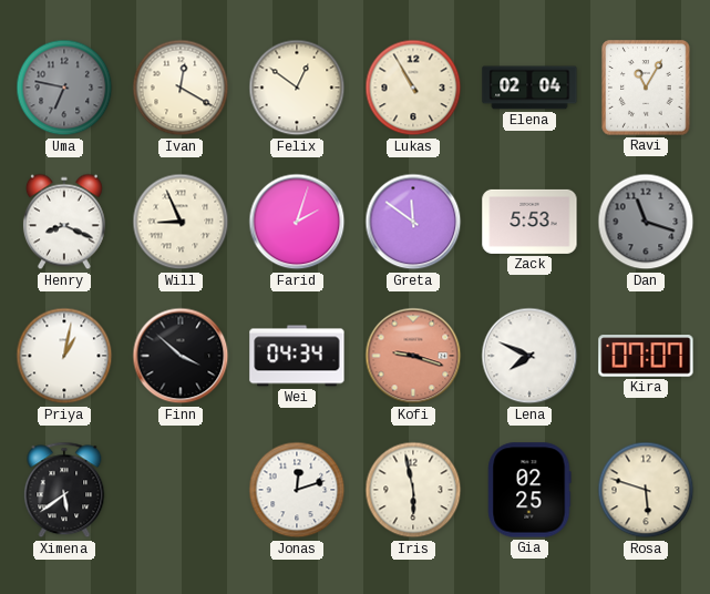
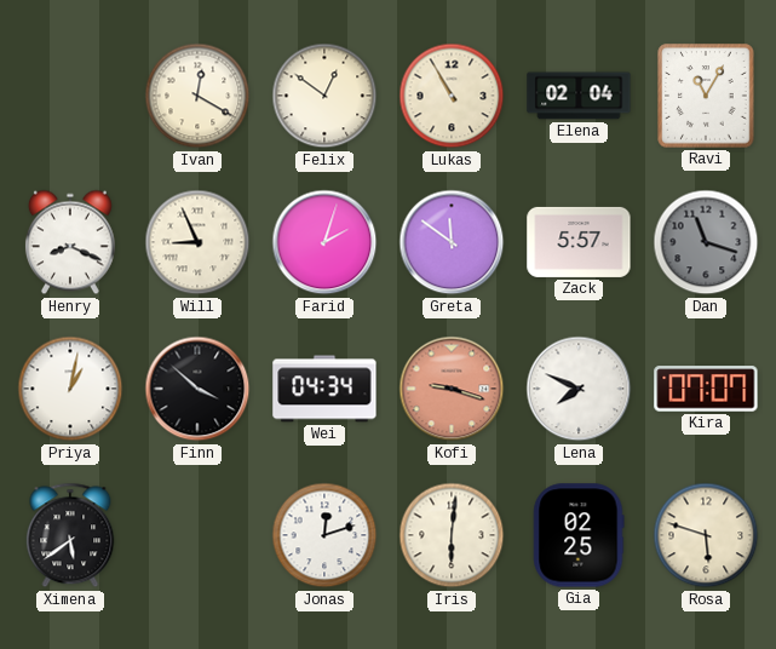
Uma: 6:47 -> none (64, 88)
Zack: 5:53 -> 5:57 (579, 242)
Iris: 5:58 -> 6:01 (452, 535)
